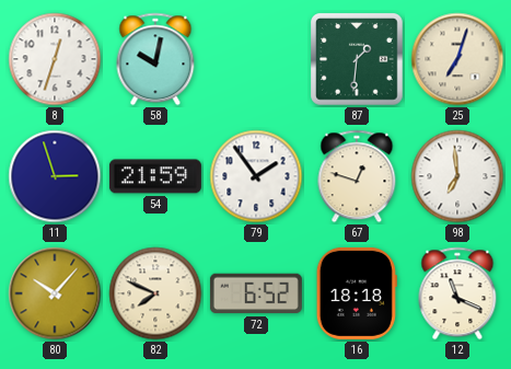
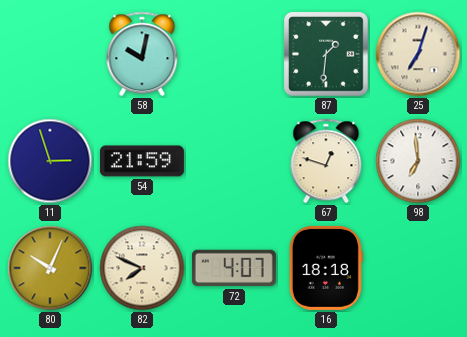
8: 12:33 -> none (55, 59)
79: 1:54 -> none (256, 176)
80: 10:07 -> 10:04 (50, 268)
72: 6:52 -> 4:07 (234, 268)
12: 11:19 -> none (457, 293)
